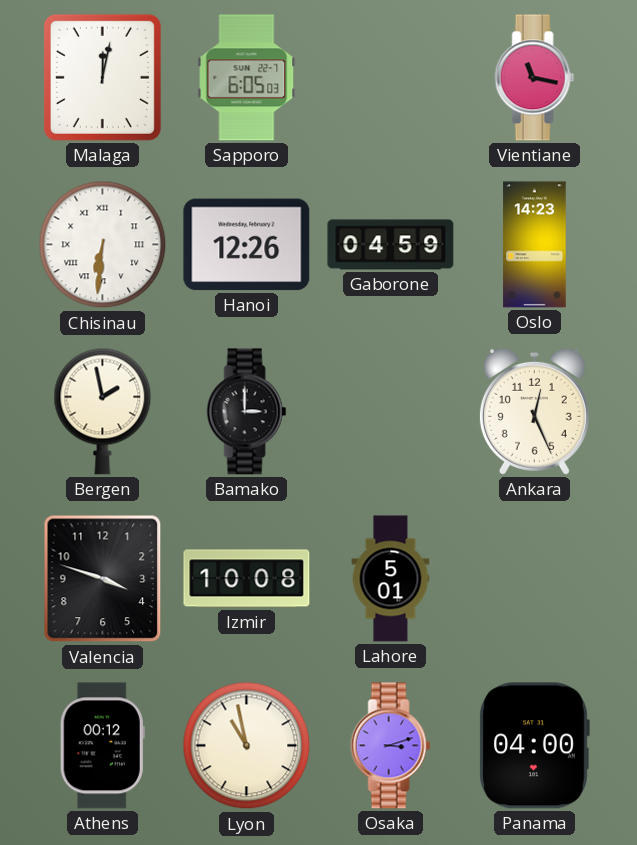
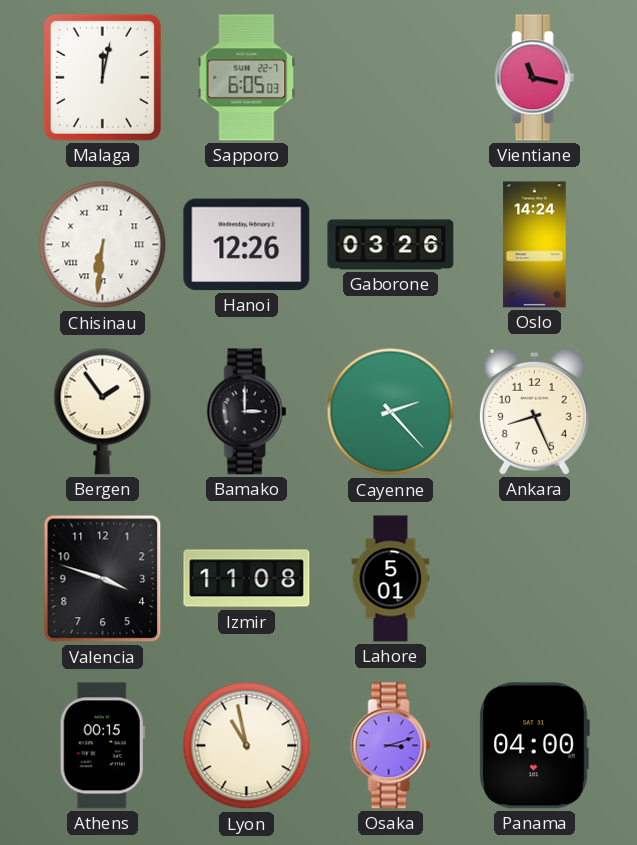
Gaborone: 04:59 -> 03:26 (391, 245)
Oslo: 14:23 -> 14:24 (535, 245)
Bergen: 1:58 -> 1:54 (103, 411)
Cayenne: none -> 2:23 (391, 412)
Ankara: 12:26 -> 8:26 (534, 411)
Izmir: 10:08 -> 11:08 (247, 579)
Athens: 00:12 -> 00:15 (102, 746)
